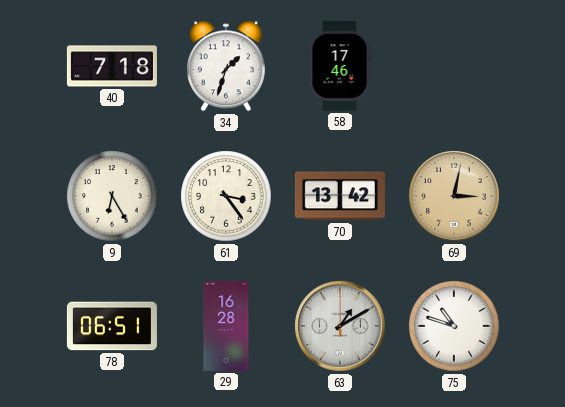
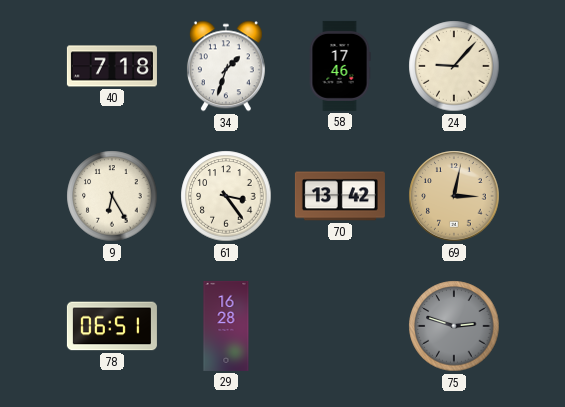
24: none -> 9:07 (454, 66)
63: 1:10 -> none (340, 326)
75: 10:48 -> 2:48 (454, 326)
75 dial: white -> grey (454, 326)
